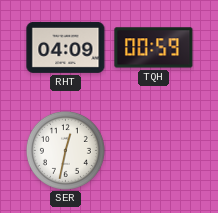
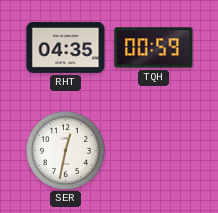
RHT: 04:09 -> 04:35 (66, 47)
